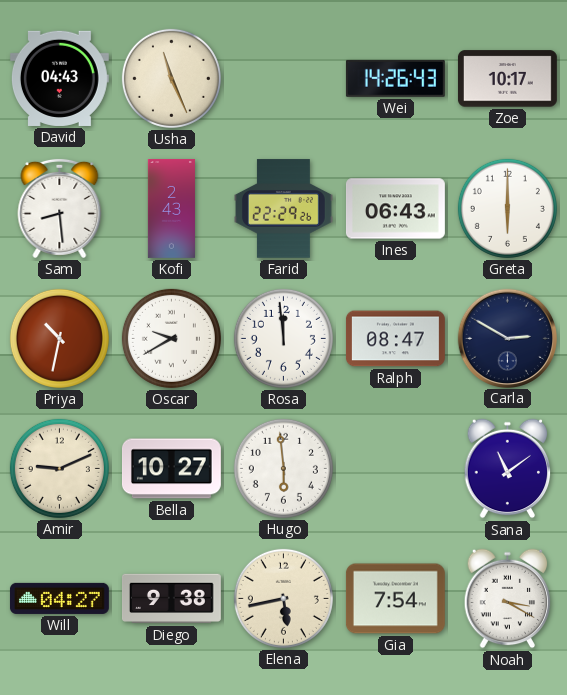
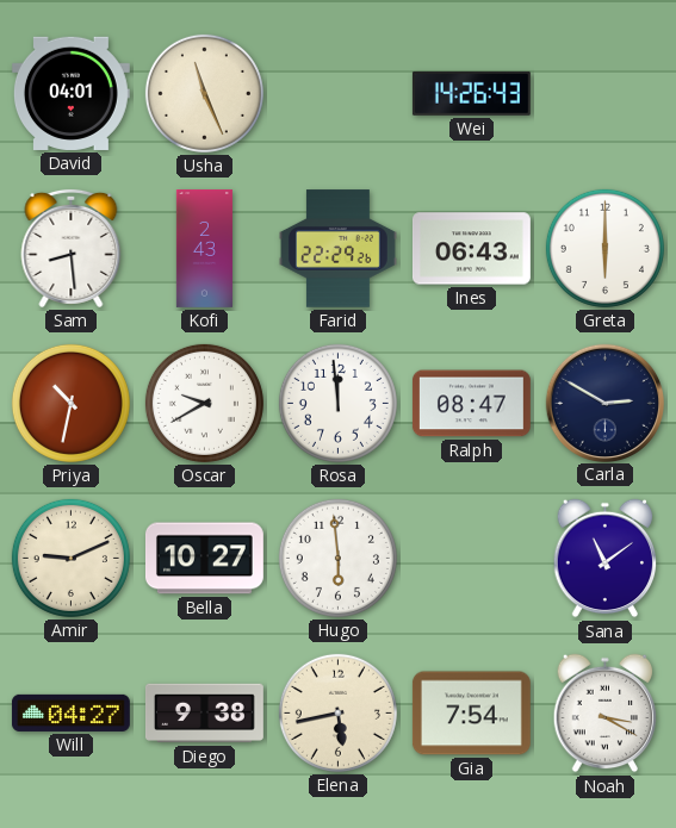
David: 04:43 -> 04:01 (70, 93)
Zoe: 10:17 -> none (507, 79)
